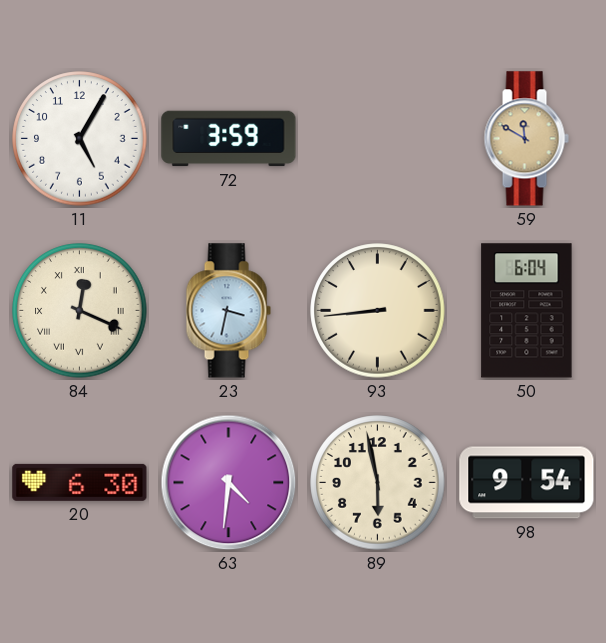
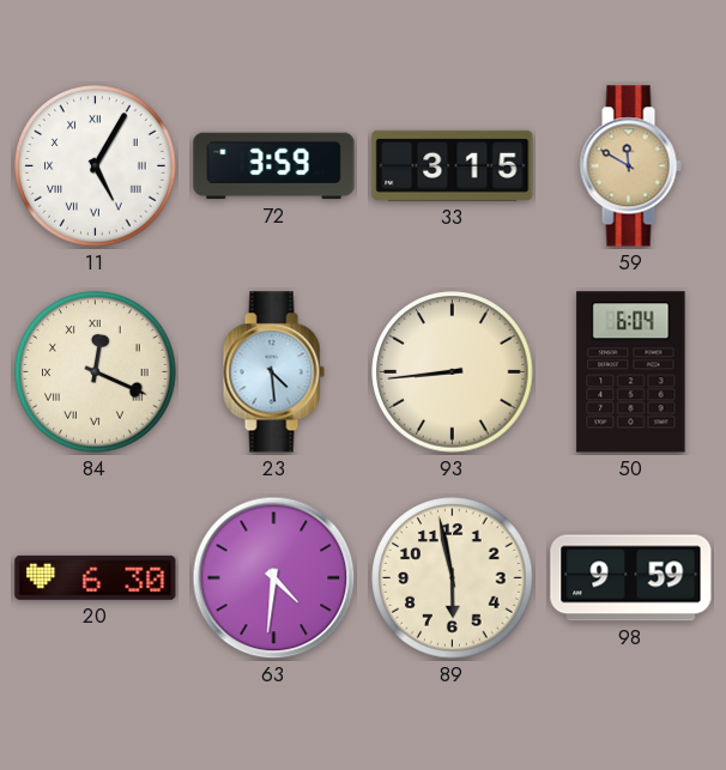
11 numerals: Arabic -> Roman (96, 166)
33: none -> 3:15 (453, 165)
23: 3:32 -> 4:29 (273, 372)
98: 9:54 -> 9:59 (631, 578)
